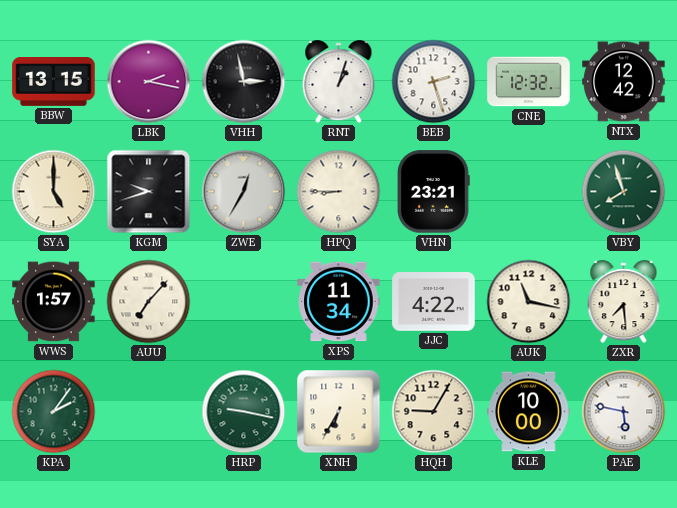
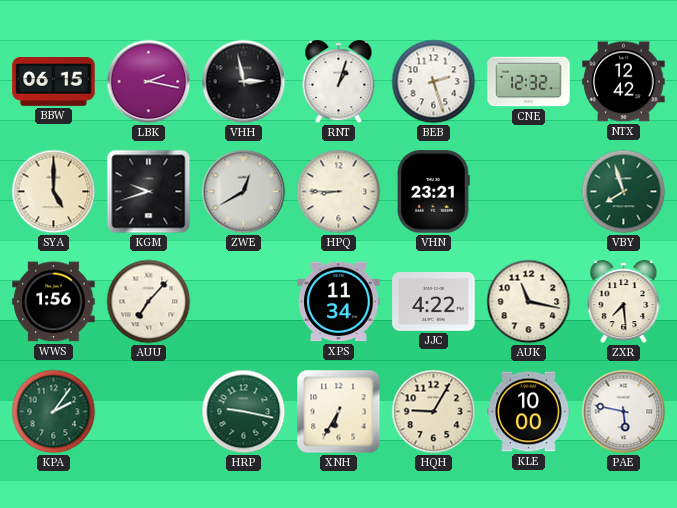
BBW: 13:15 -> 06:15 (54, 82)
ZWE: 12:35 -> 12:40 (244, 192)
WWS: 1:57 -> 1:56 (54, 302)
